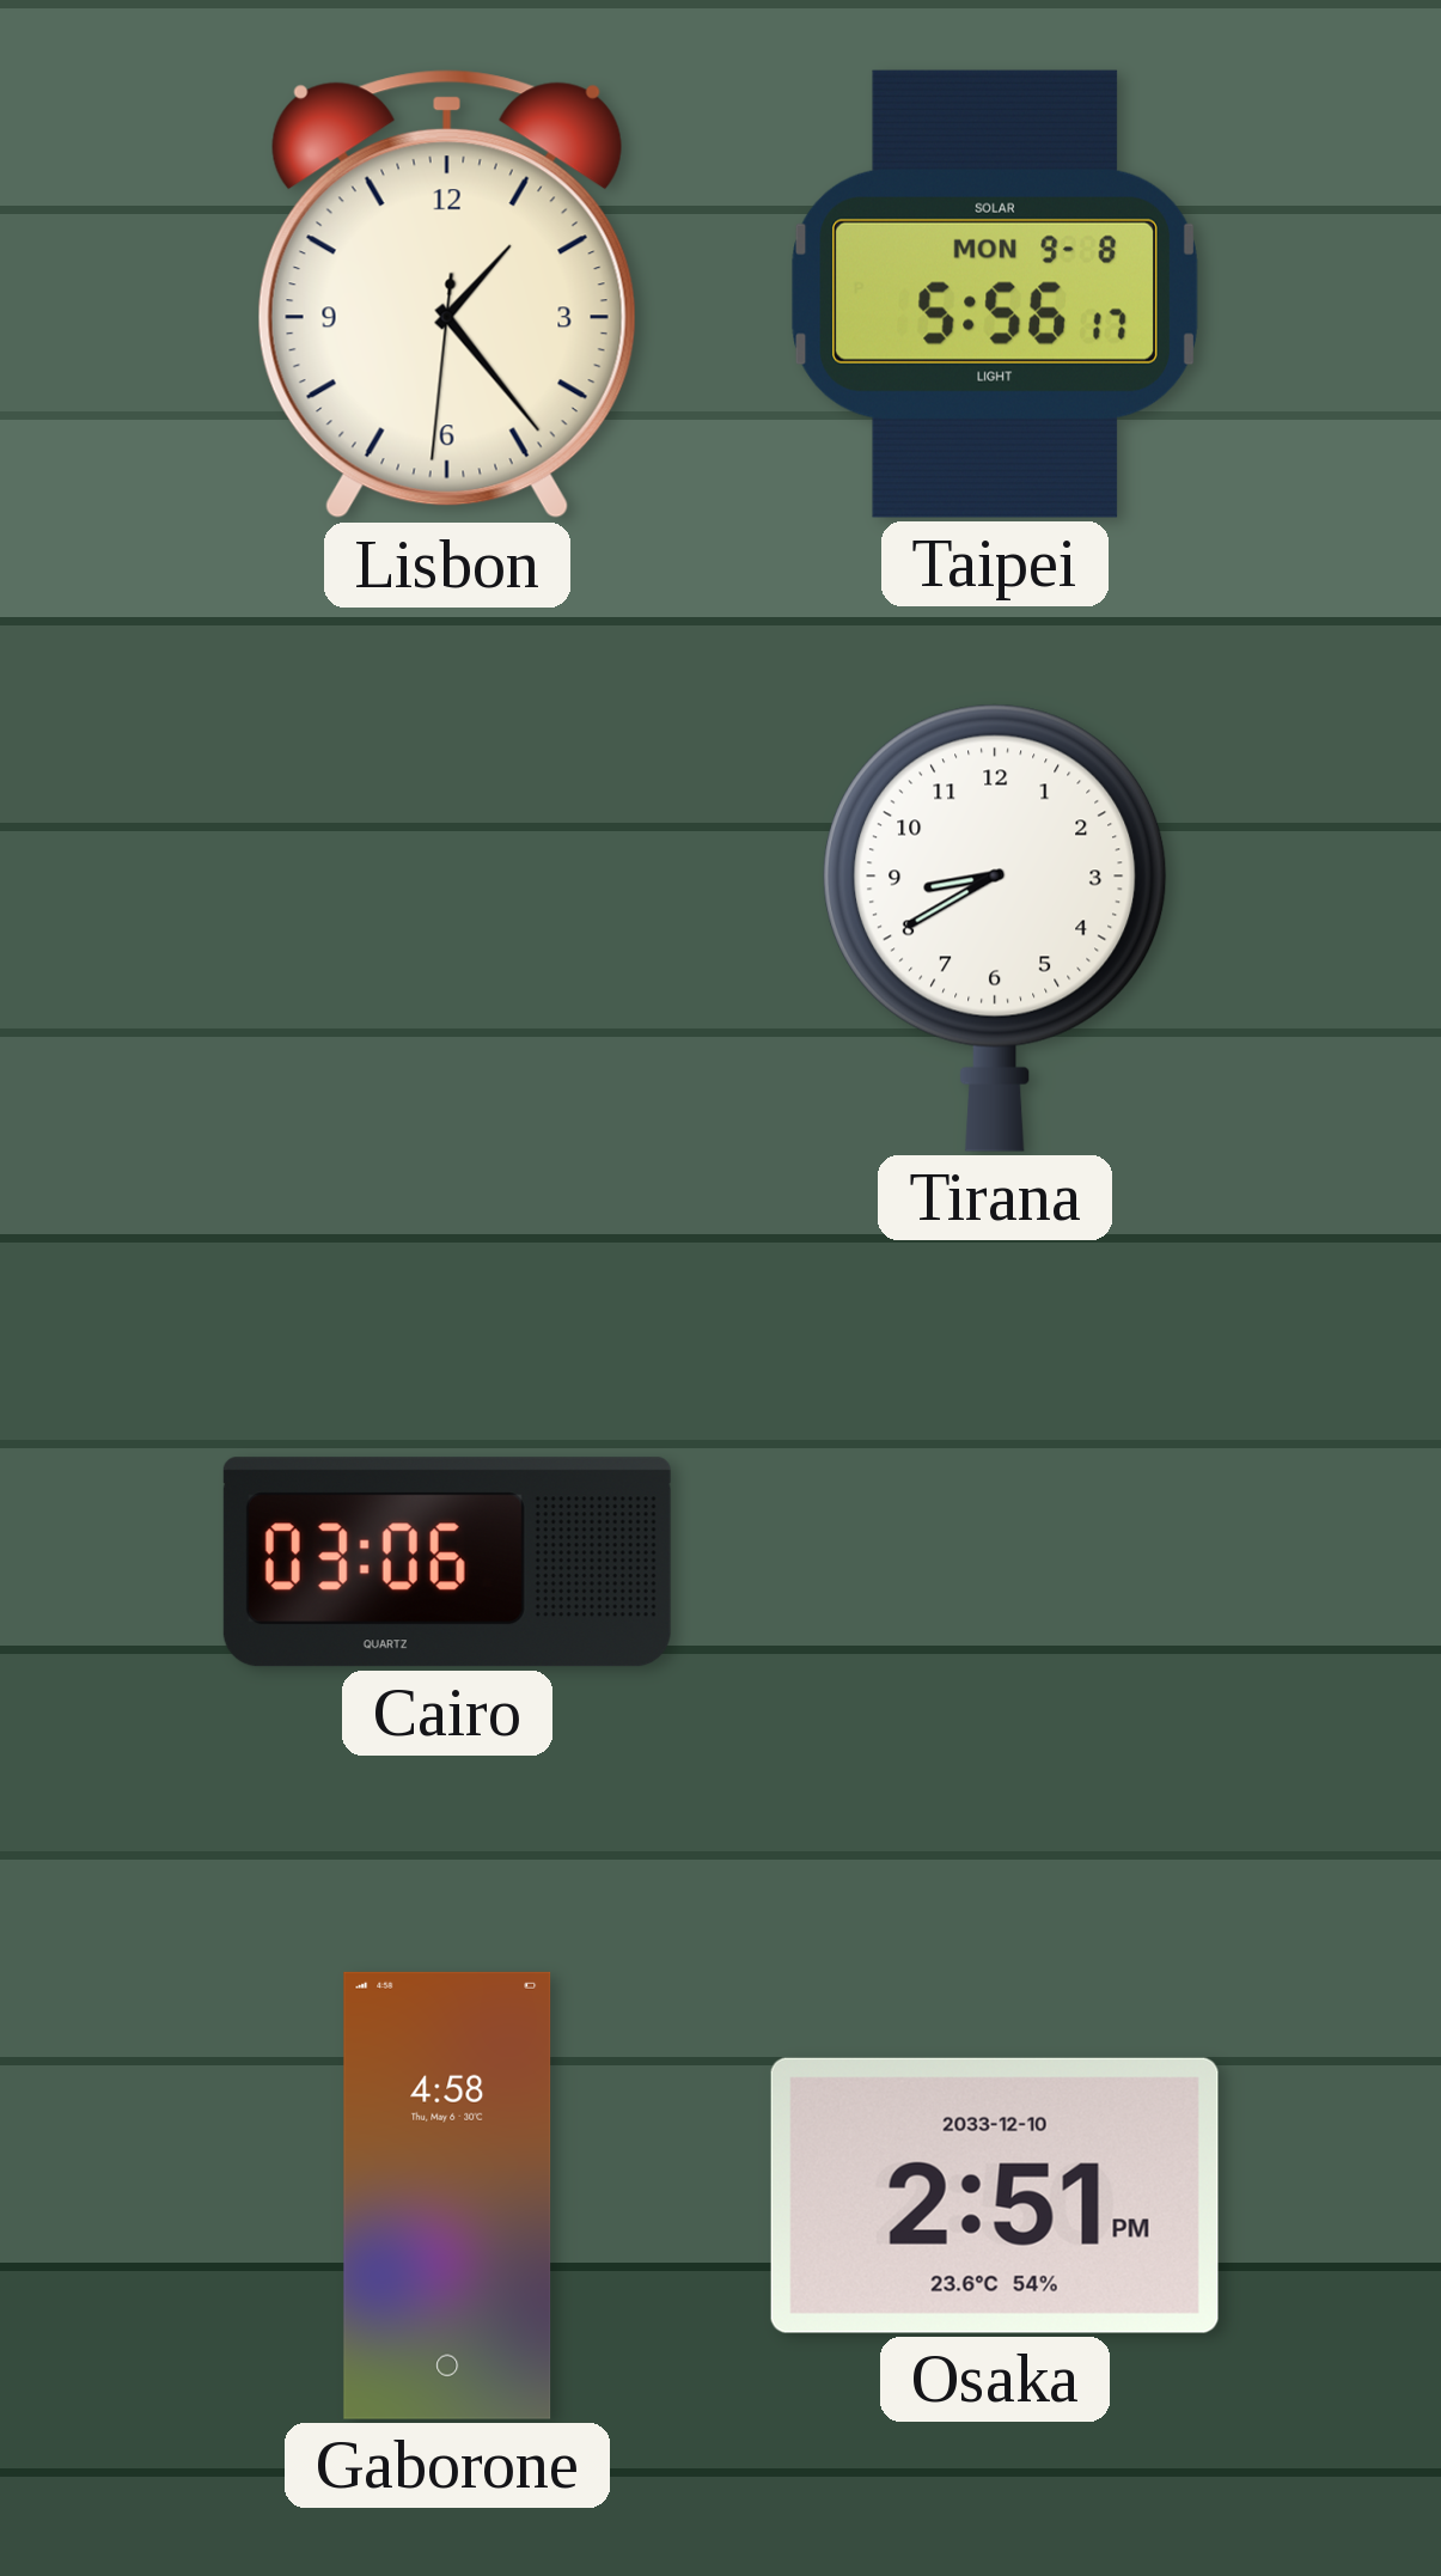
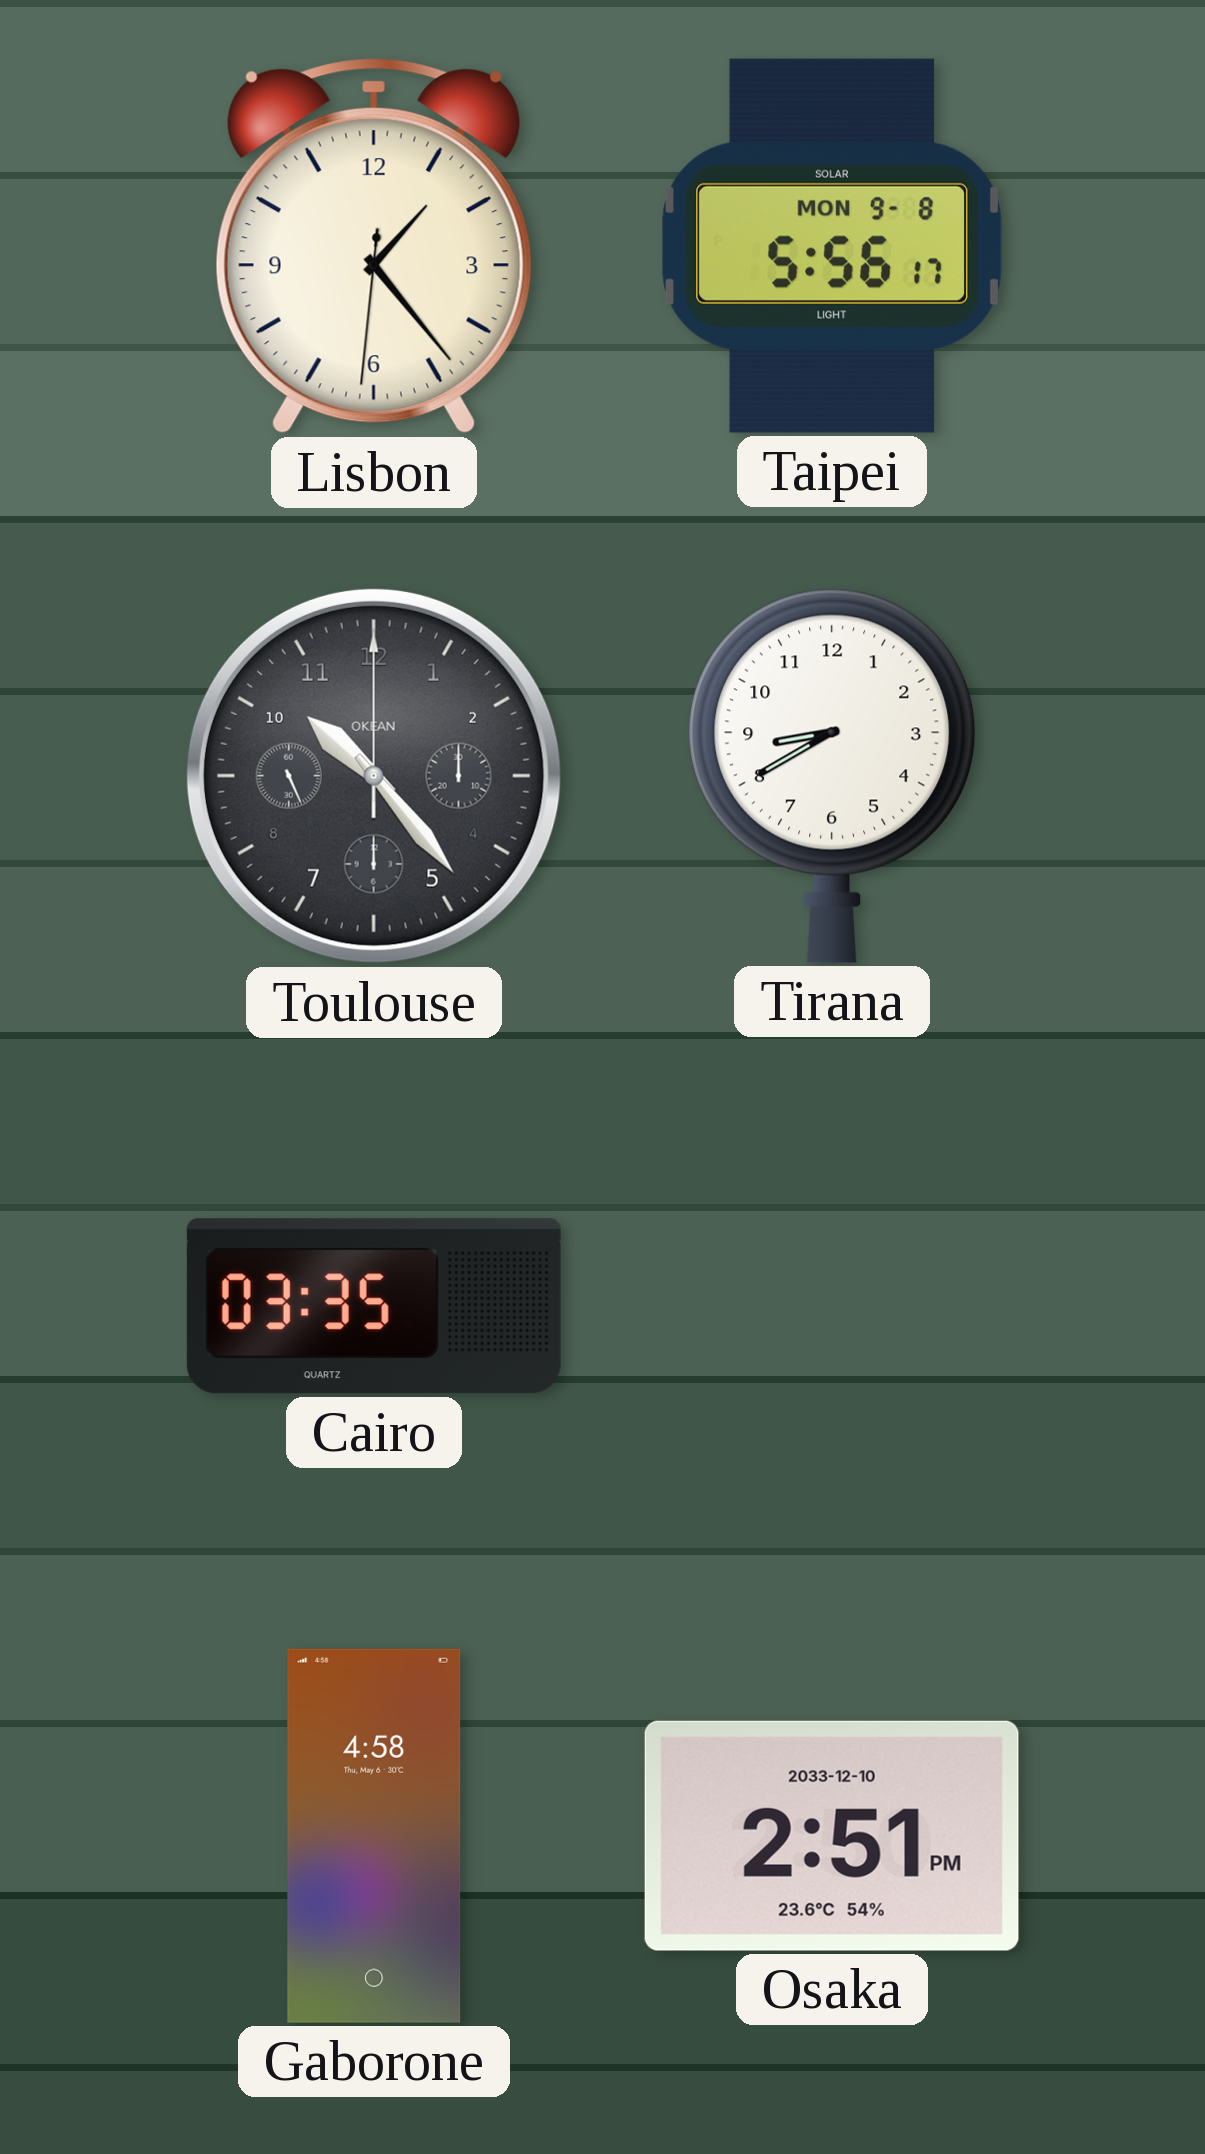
Toulouse: none -> 10:23 (374, 776)
Cairo: 03:06 -> 03:35 (374, 1306)
